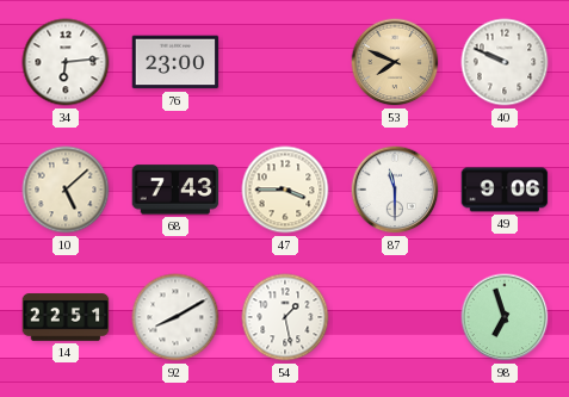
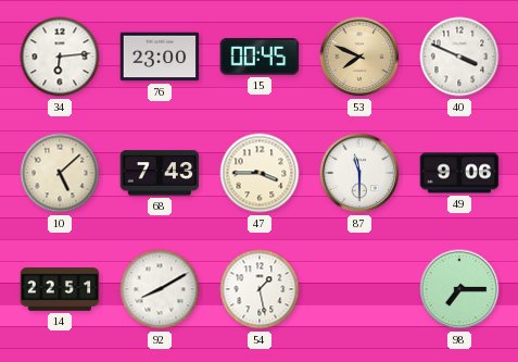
15: none -> 00:45 (260, 57)
40: 9:49 -> 3:49 (459, 57)
98: 6:57 -> 7:15 (459, 289)
